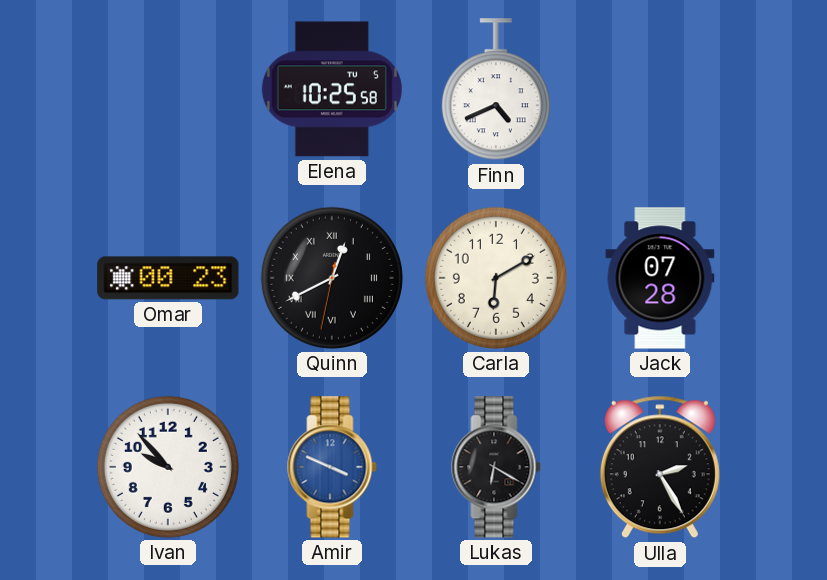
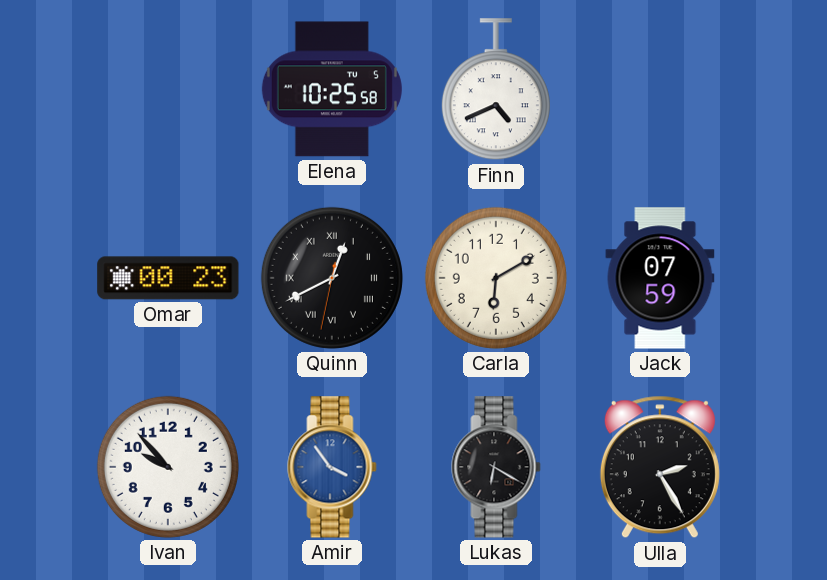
Jack: 07:28 -> 07:59 (660, 278)
Amir: 3:49 -> 3:54 (332, 467)
